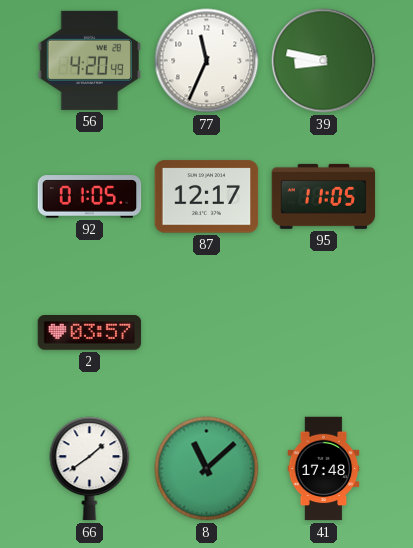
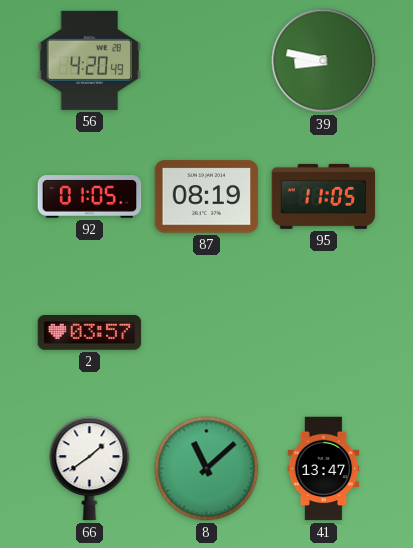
77: 11:34 -> none (207, 61)
87: 12:17 -> 08:19 (207, 197)
41: 17:48 -> 13:47 (324, 469)
